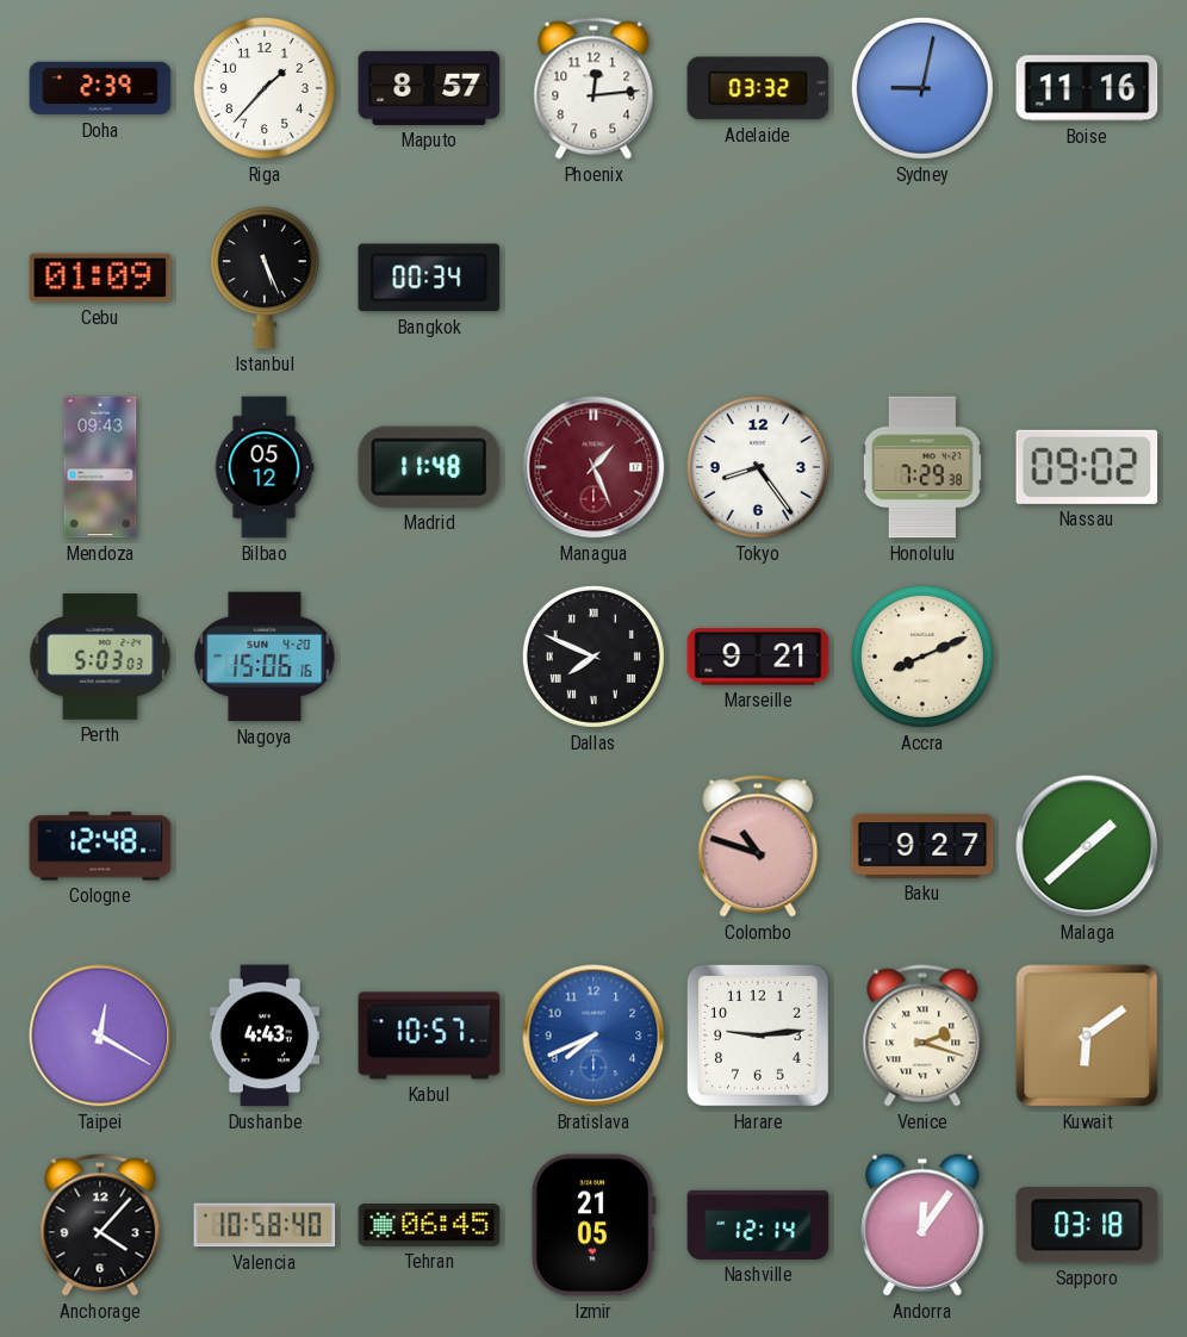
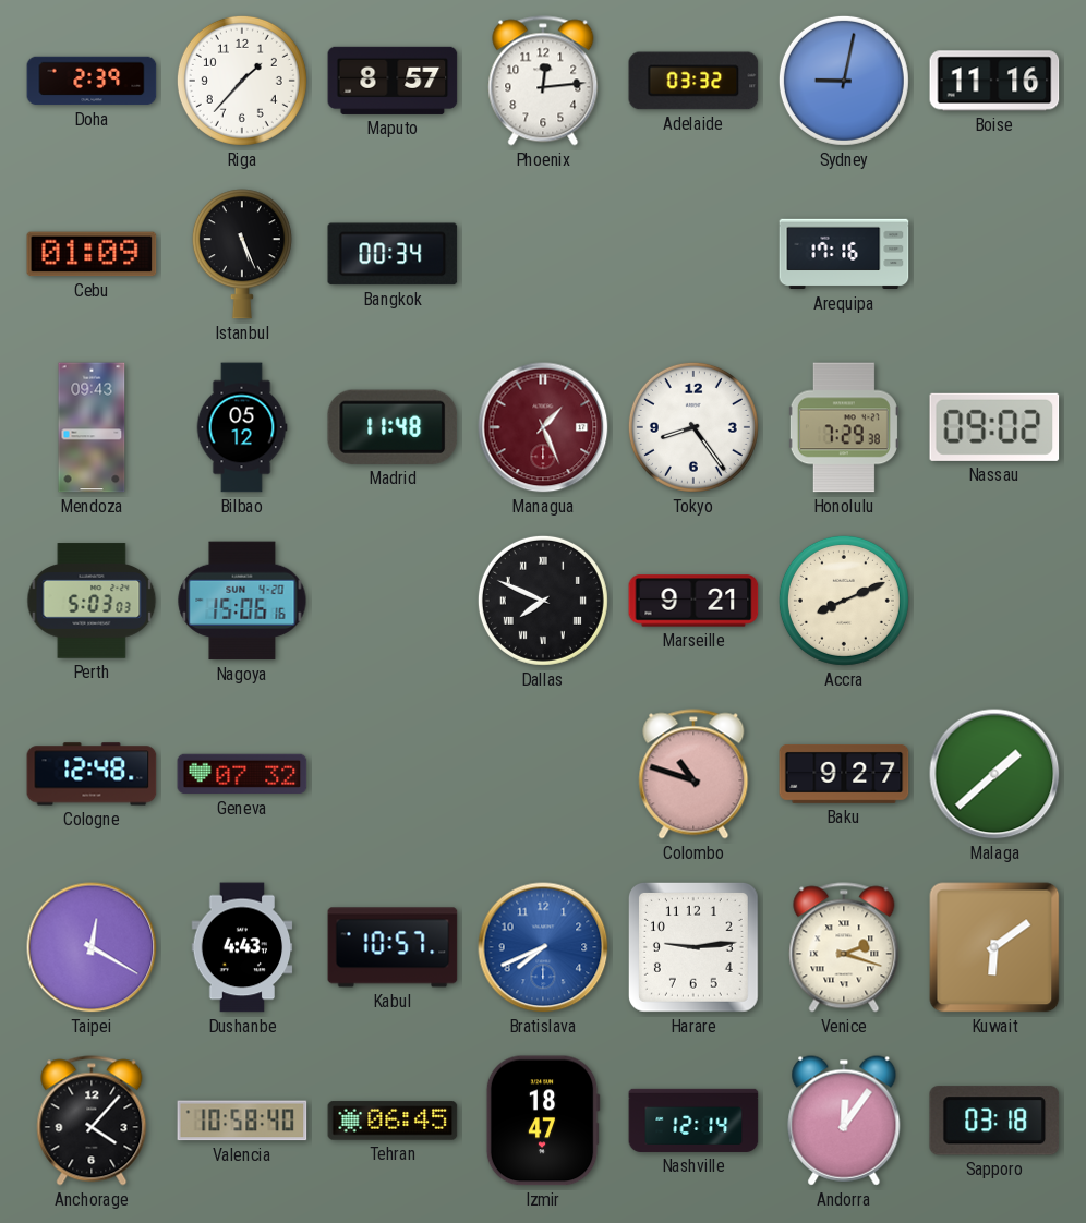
Arequipa: none -> 17:16 (844, 254)
Geneva: none -> 07:32 (242, 774)
Izmir: 21:05 -> 18:47 (543, 1121)
